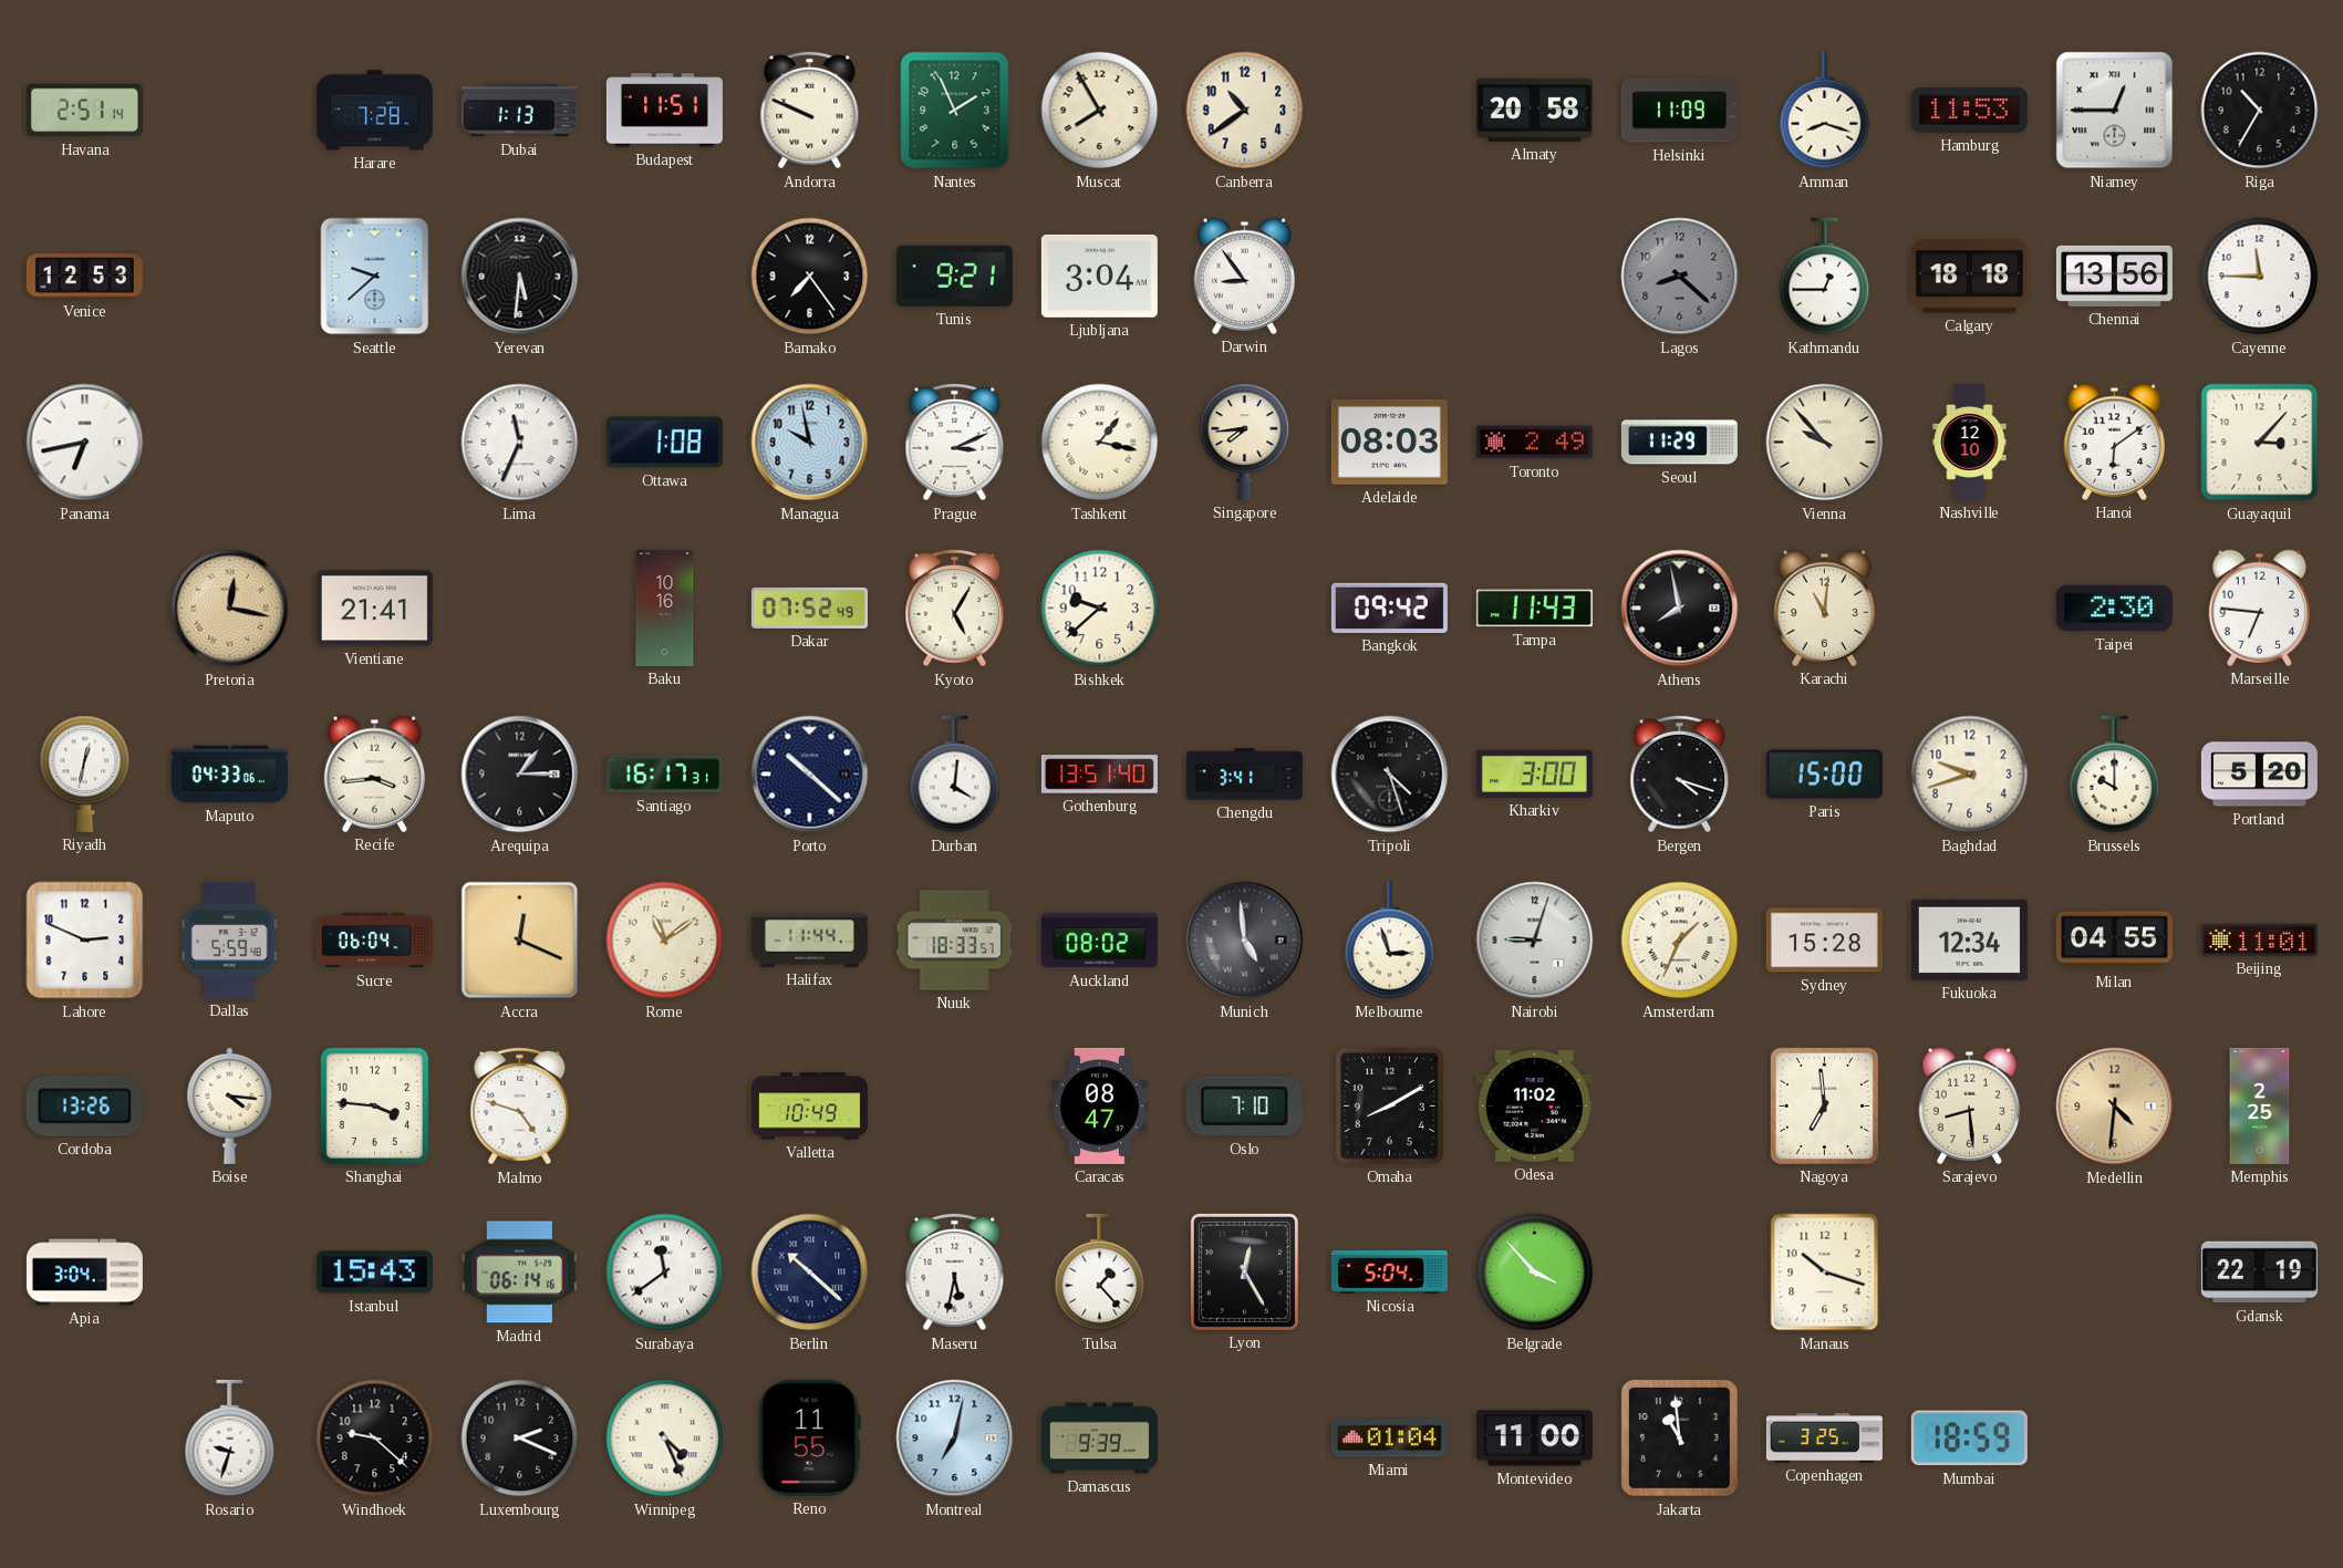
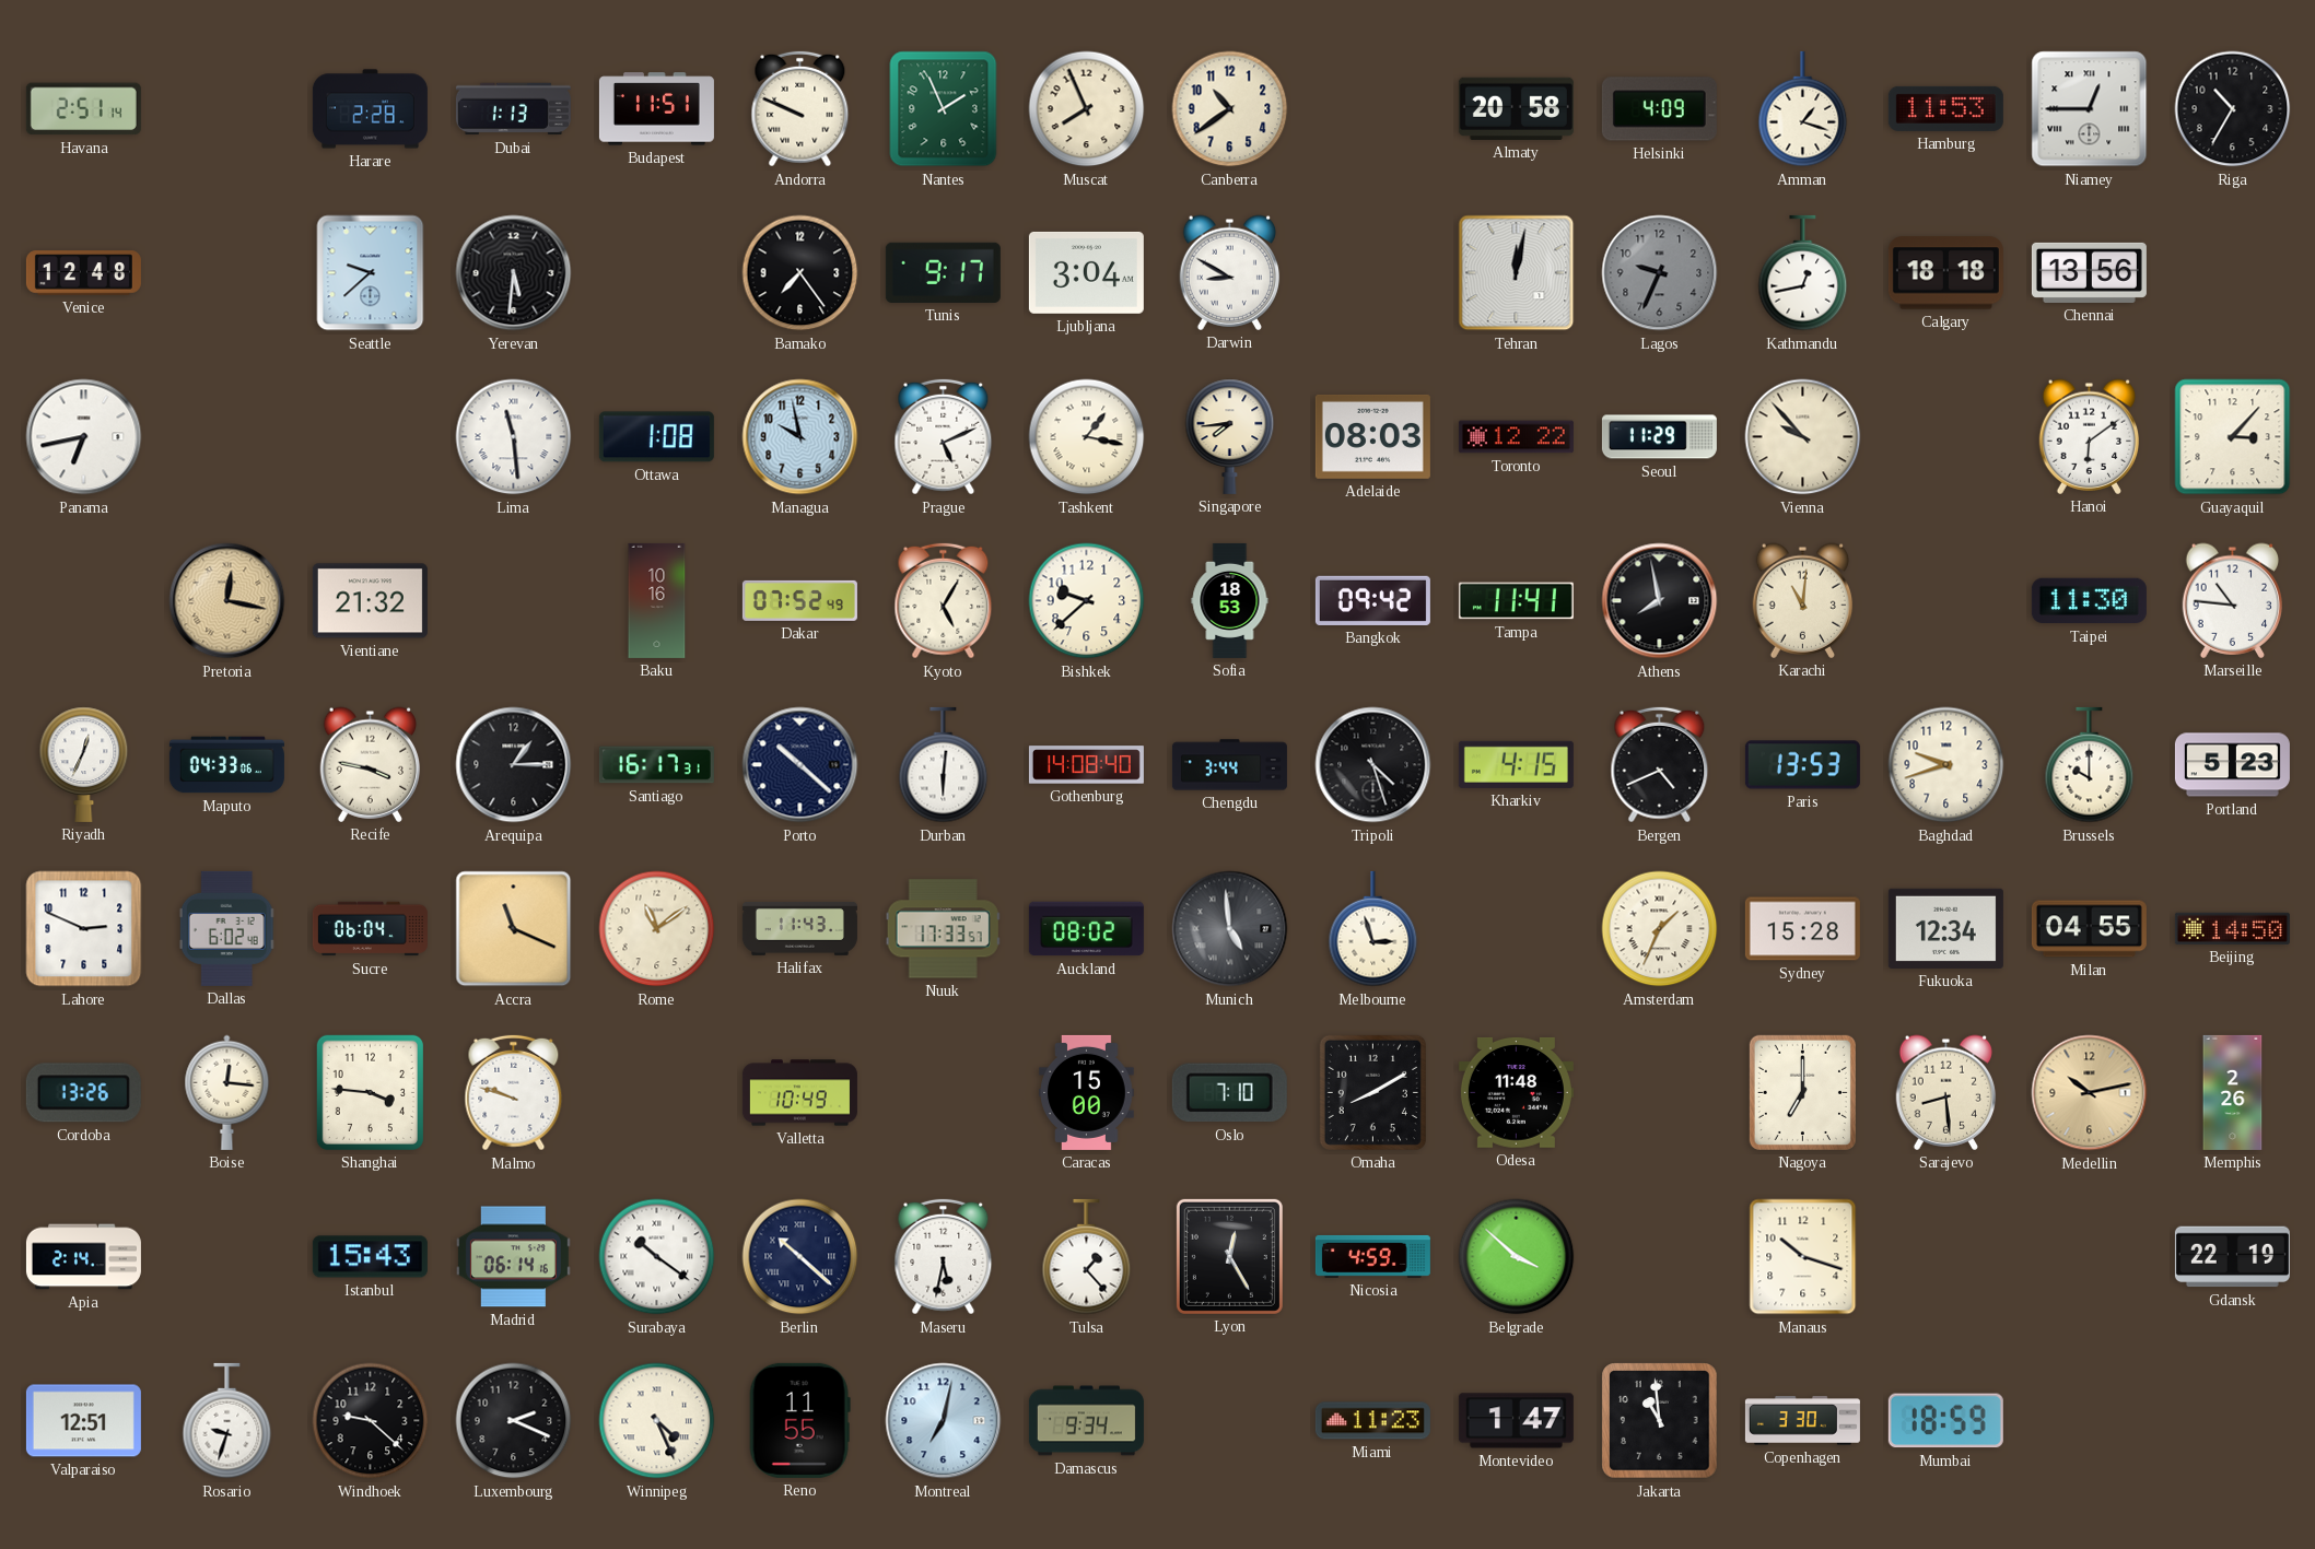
Harare: 7:28 -> 2:28 (370, 109)
Muscat: 7:55 -> 7:56 (1087, 109)
Helsinki: 11:09 -> 4:09 (1659, 109)
Amman: 8:18 -> 1:18 (1803, 109)
Venice: 12:53 -> 12:48 (83, 273)
Tunis: 9:21 -> 9:17 (943, 272)
Darwin: 8:54 -> 8:50 (1230, 272)
Tehran: none -> 12:02 (1517, 273)
Lagos: 8:22 -> 9:34 (1660, 273)
Kathmandu: 12:45 -> 12:43 (1803, 273)
Cayenne: 11:45 -> none (2260, 277)
Lima: 11:34 -> 11:29 (514, 437)
Prague: 3:11 -> 5:11 (944, 437)
Toronto: 2:49 -> 12:22 (1516, 437)
Nashville: 12:10 -> none (1970, 442)
Vientiane: 21:41 -> 21:32 (370, 601)
Sofia: none -> 18:53 (1230, 600)
Tampa: 11:43 -> 11:41 (1516, 601)
Taipei: 2:30 -> 11:30 (2089, 601)
Marseille: 6:46 -> 10:46 (2233, 600)
Riyadh: 12:32 -> 12:34 (84, 764)
Recife: 3:44 -> 3:47 (371, 764)
Durban: 4:01 -> 6:01 (944, 765)
Gothenburg: 13:51 -> 14:08 (1086, 765)
Chengdu: 3:41 -> 3:44 (1229, 765)
Kharkiv: 3:00 -> 4:15 (1516, 764)
Bergen: 4:18 -> 4:41 (1660, 765)
Paris: 15:00 -> 13:53 (1802, 765)
Portland: 5:20 -> 5:23 (2232, 765)
Dallas: 5:59 -> 6:02 (227, 928)
Accra: 12:19 -> 11:19 (514, 929)
Halifax: 11:44 -> 11:43 (799, 929)
Nuuk: 18:33 -> 17:33 (943, 929)
Nairobi: 9:03 -> none (1535, 941)
Beijing: 11:01 -> 14:50 (2232, 928)
Boise: 4:16 -> 12:16 (227, 1092)
Malmo: 4:48 -> 9:48 (514, 1093)
Caracas: 08:47 -> 15:00 (1087, 1092)
Odesa: 11:02 -> 11:48 (1516, 1092)
Nagoya: 6:59 -> 7:00 (1802, 1092)
Medellin: 4:31 -> 10:13 (2090, 1093)
Memphis: 2:25 -> 2:26 (2233, 1092)
Apia: 3:04 -> 2:14 (83, 1257)
Surabaya: 11:39 -> 10:21 (657, 1257)
Nicosia: 5:04 -> 4:59 (1372, 1256)
Belgrade: 3:53 -> 3:52 (1517, 1257)
Valparaiso: none -> 12:51 (83, 1421)
Damascus: 9:39 -> 9:34 (1086, 1421)
Miami: 01:04 -> 11:23 (1372, 1421)
Montevideo: 11:00 -> 1:47 (1516, 1421)
Copenhagen: 3:25 -> 3:30 (1802, 1421)
